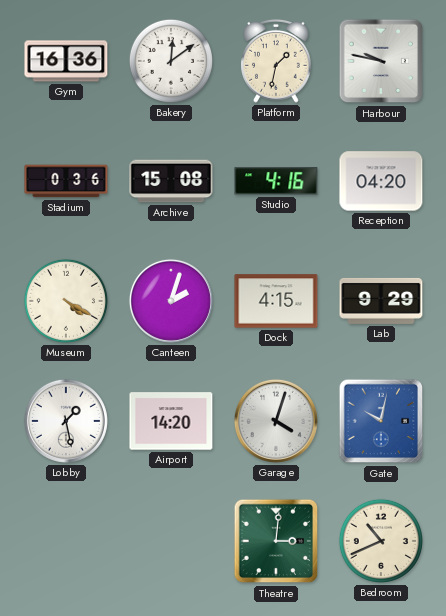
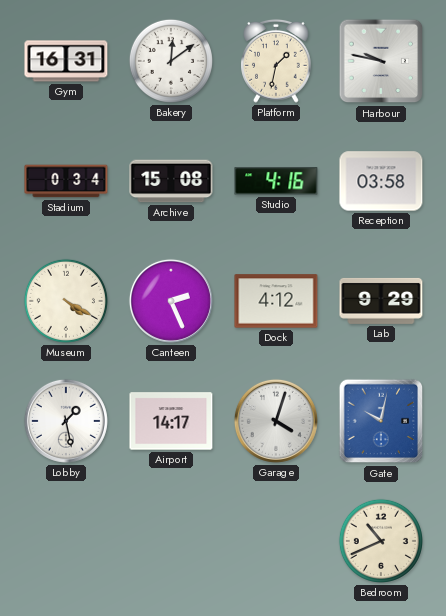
Gym: 16:36 -> 16:31 (66, 61)
Stadium: 0:36 -> 0:34 (66, 181)
Reception: 04:20 -> 03:58 (381, 181)
Canteen: 2:03 -> 2:26 (171, 301)
Dock: 4:15 -> 4:12 (276, 301)
Airport: 14:20 -> 14:17 (171, 421)
Theatre: 3:01 -> none (276, 541)
